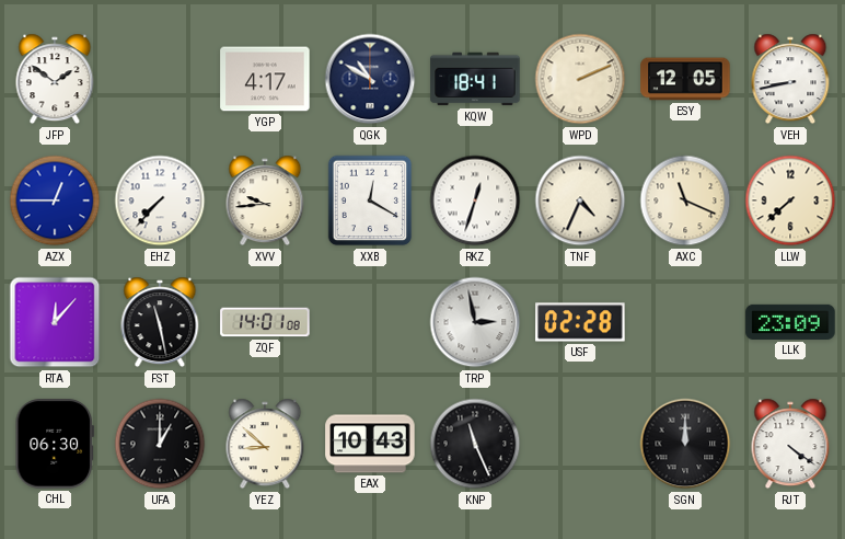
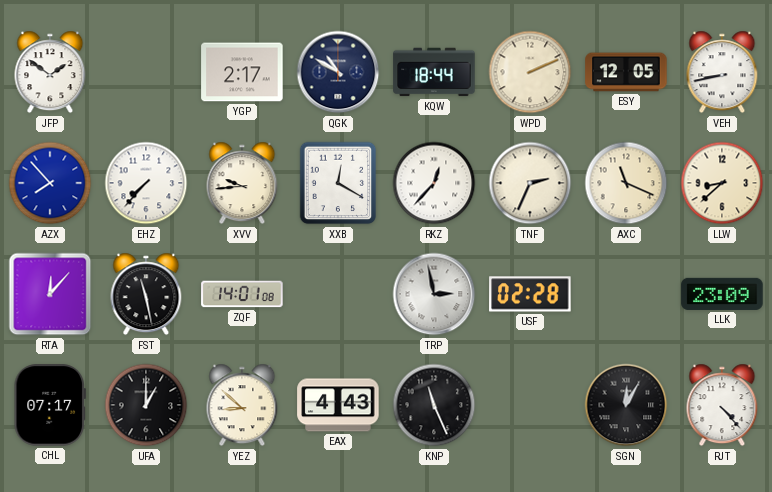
YGP: 4:17 -> 2:17 (242, 72)
KQW: 18:41 -> 18:44 (434, 72)
AZX: 12:45 -> 7:53 (50, 183)
RKZ: 12:33 -> 12:37 (434, 183)
TNF: 4:34 -> 2:34 (530, 183)
LLW: 7:38 -> 8:38 (722, 183)
CHL: 06:30 -> 07:17 (49, 405)
EAX: 10:43 -> 4:43 (338, 405)
SGN: 12:00 -> 12:05 (626, 405)
RJT: 4:21 -> 4:23 (722, 405)
